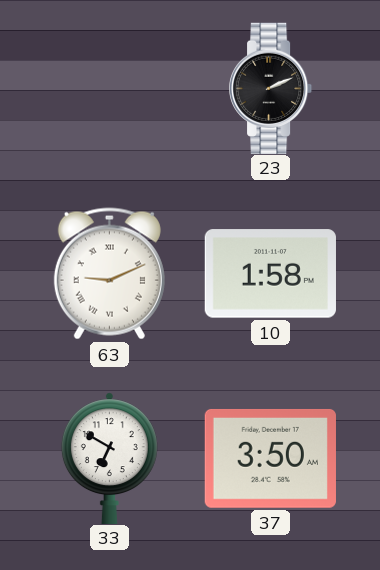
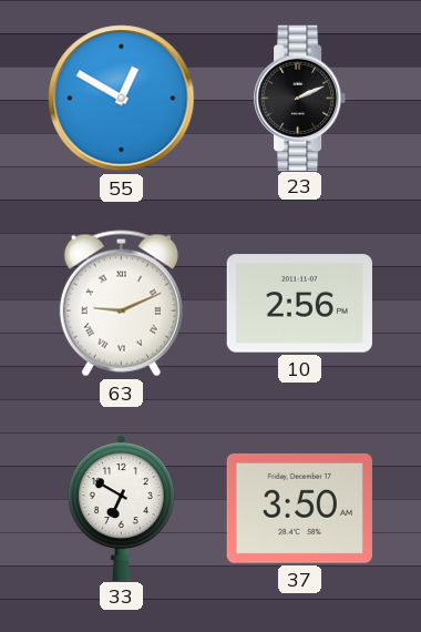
55: none -> 12:50 (122, 99)
10: 1:58 -> 2:56 (299, 304)
